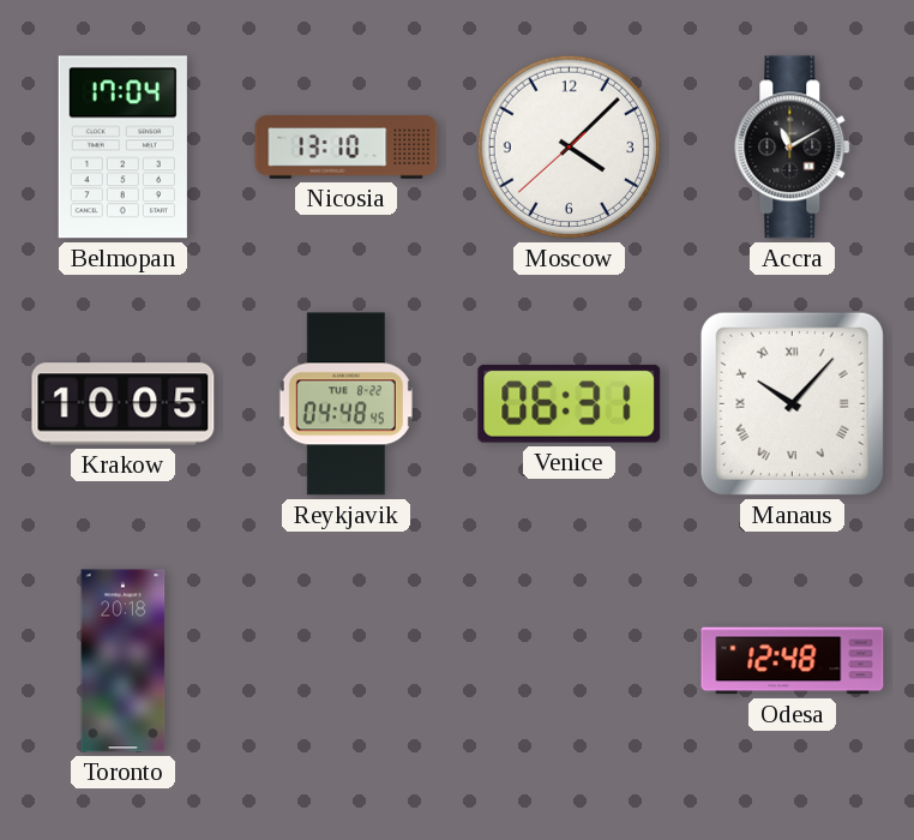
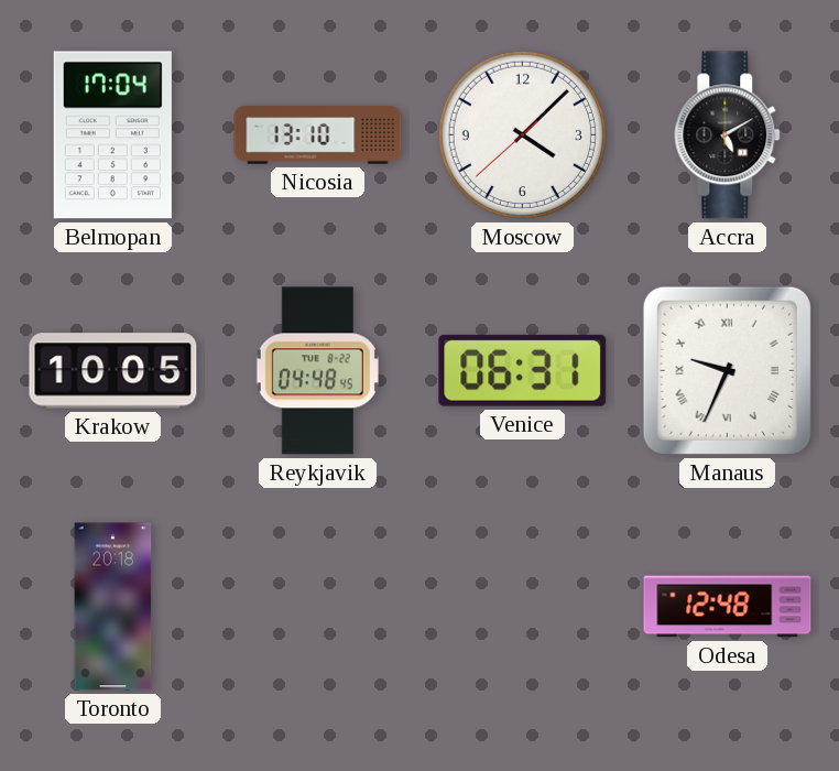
Accra: 11:10 -> 5:10 (728, 135)
Manaus: 10:07 -> 9:34 (727, 370)
